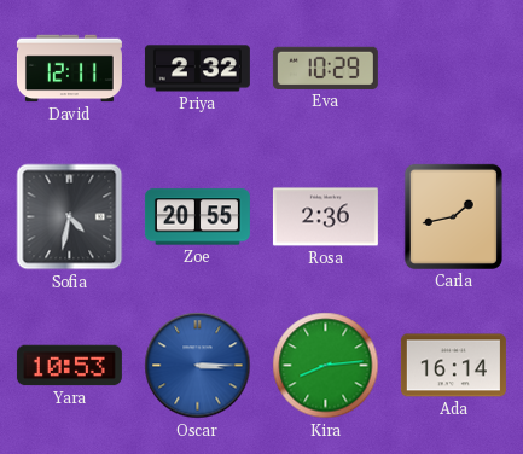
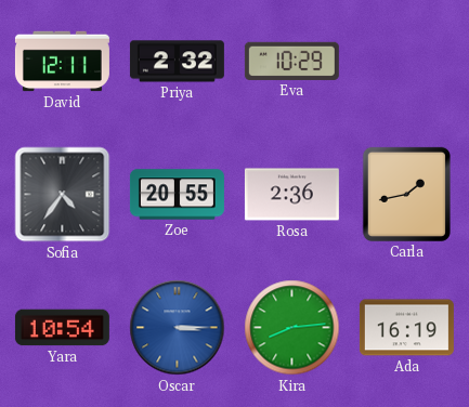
Sofia: 4:32 -> 4:36 (63, 195)
Yara: 10:53 -> 10:54 (62, 328)
Ada: 16:14 -> 16:19 (406, 328)
